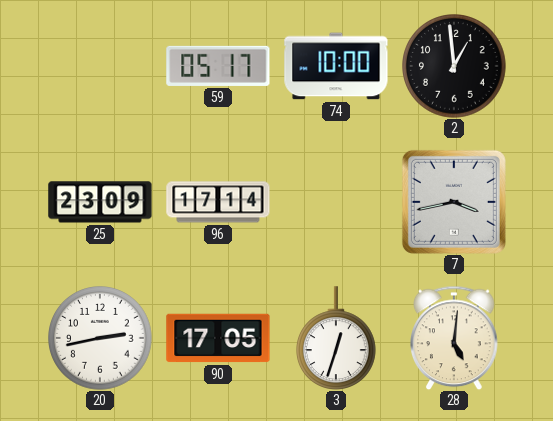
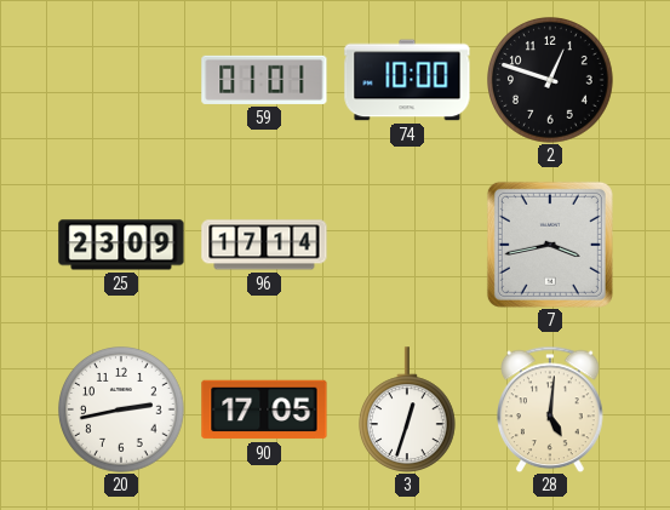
59: 05:17 -> 01:01 (264, 80)
2: 12:59 -> 12:48 (550, 80)
